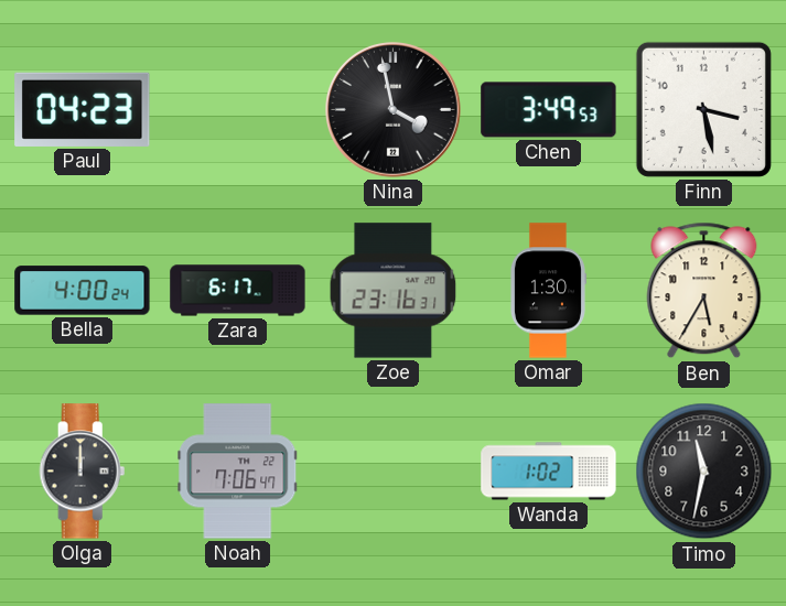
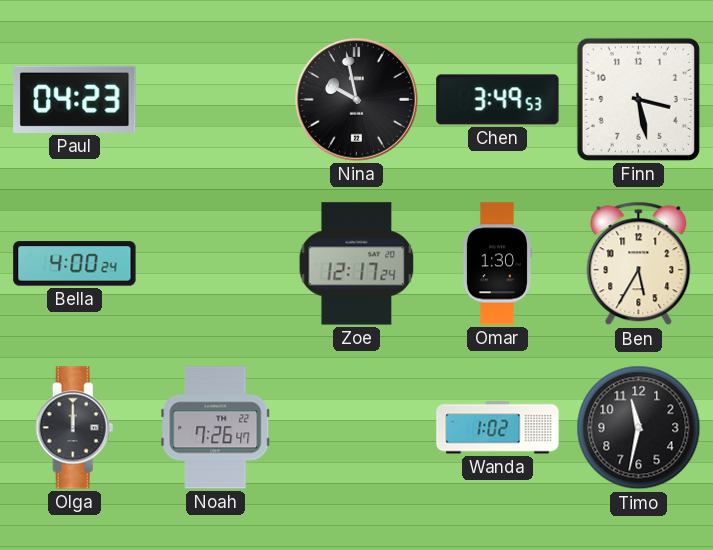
Nina: 3:58 -> 9:58 (357, 100)
Zara: 6:17 -> none (238, 291)
Zoe: 23:16 -> 12:17 (357, 264)
Noah: 7:06 -> 7:26 (216, 428)
